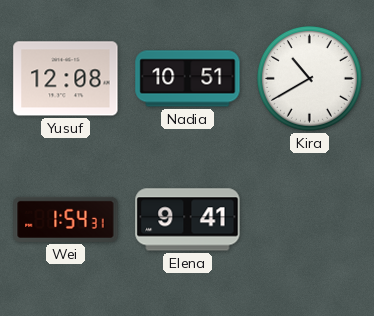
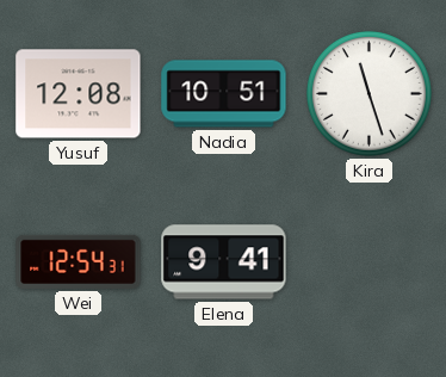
Kira: 10:40 -> 11:27 (368, 93)
Wei: 1:54 -> 12:54 (79, 261)
